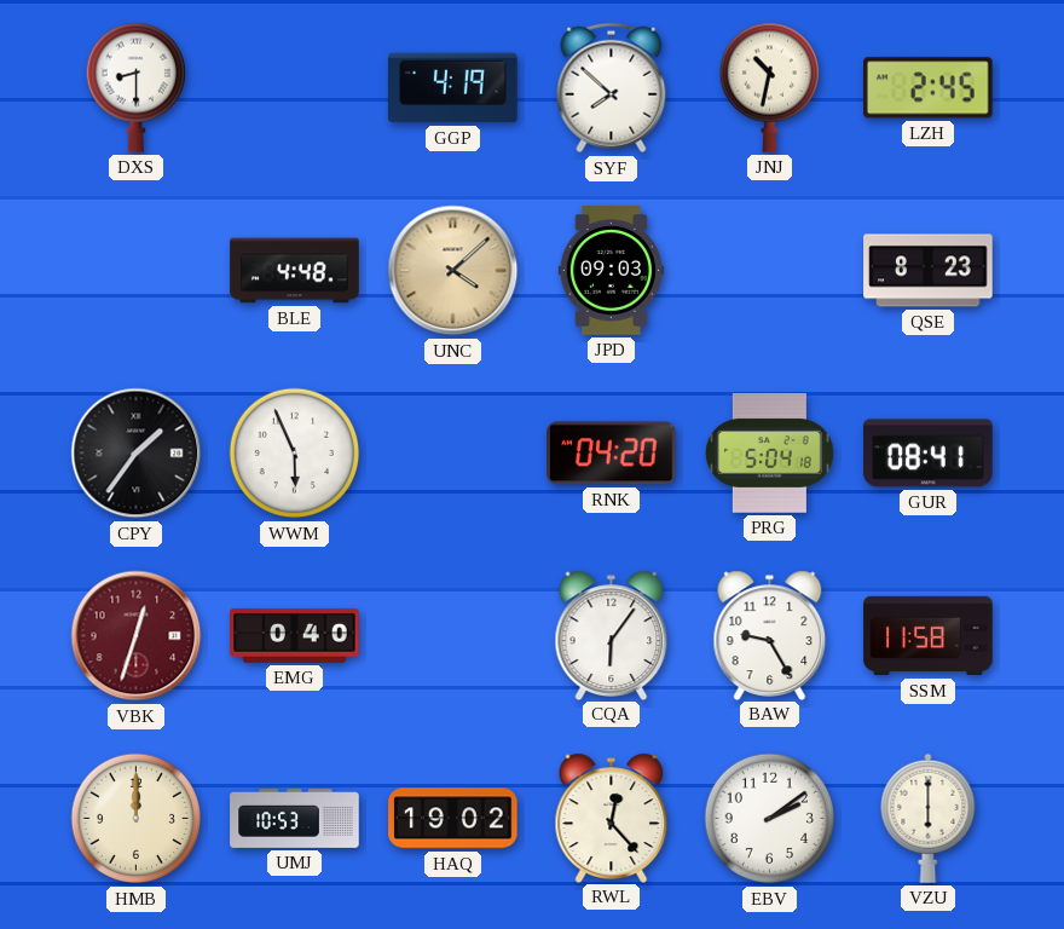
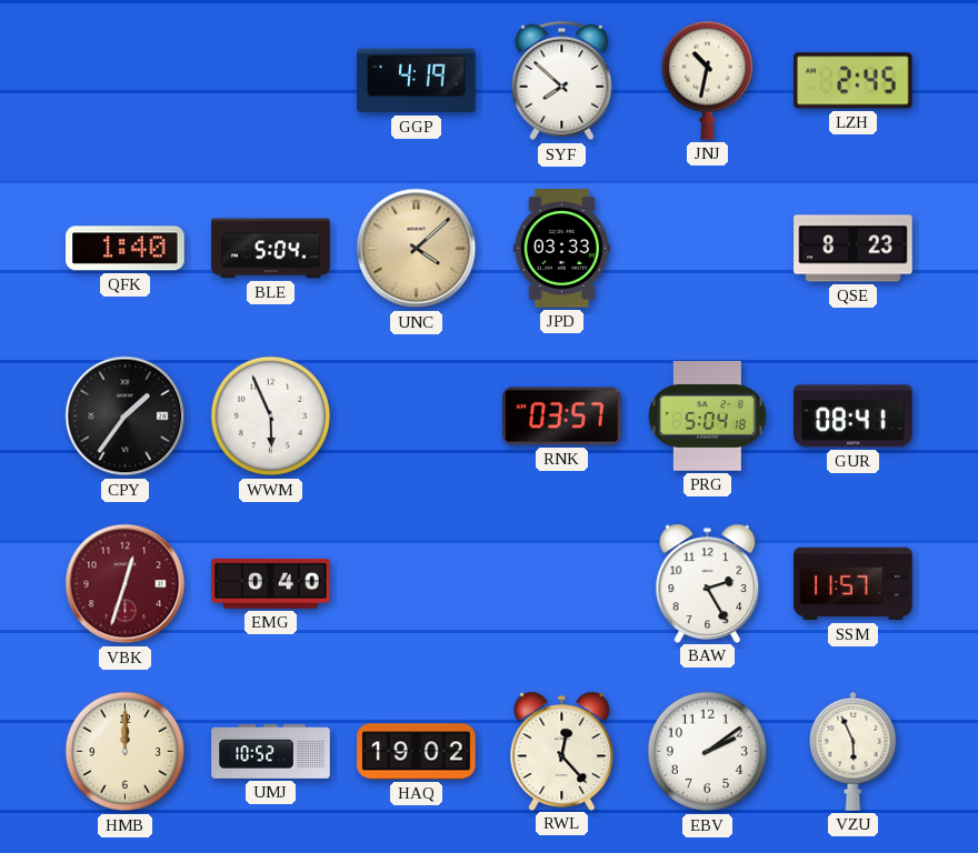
DXS: 8:30 -> none (135, 87)
QFK: none -> 1:40 (126, 249)
BLE: 4:48 -> 5:04 (271, 249)
JPD: 09:03 -> 03:33 (561, 249)
RNK: 04:20 -> 03:57 (562, 417)
CQA: 6:06 -> none (612, 635)
BAW: 9:25 -> 2:25 (708, 583)
SSM: 11:58 -> 11:57 (854, 584)
UMJ: 10:53 -> 10:52 (271, 752)
VZU: 6:00 -> 5:56 (854, 751)
